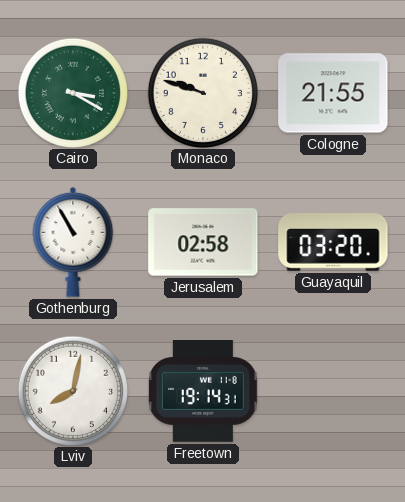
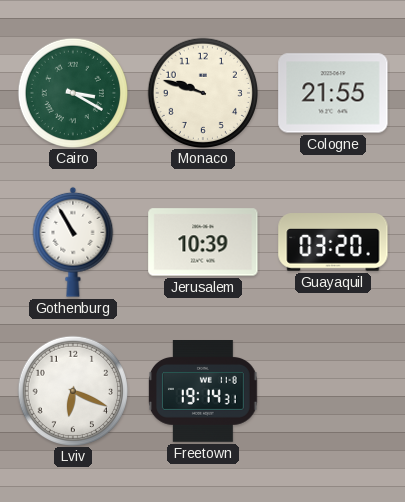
Jerusalem: 02:58 -> 10:39 (203, 242)
Lviv: 8:02 -> 6:19 (72, 390)
